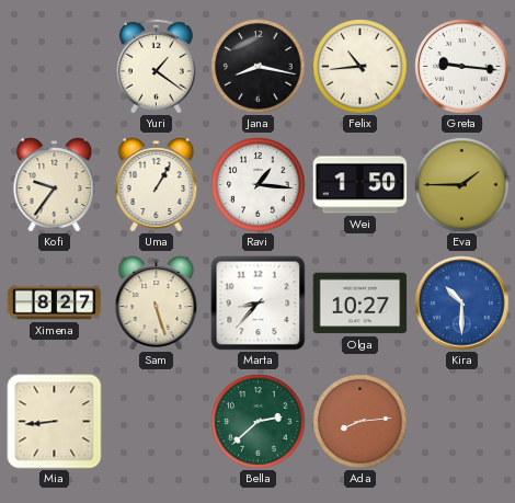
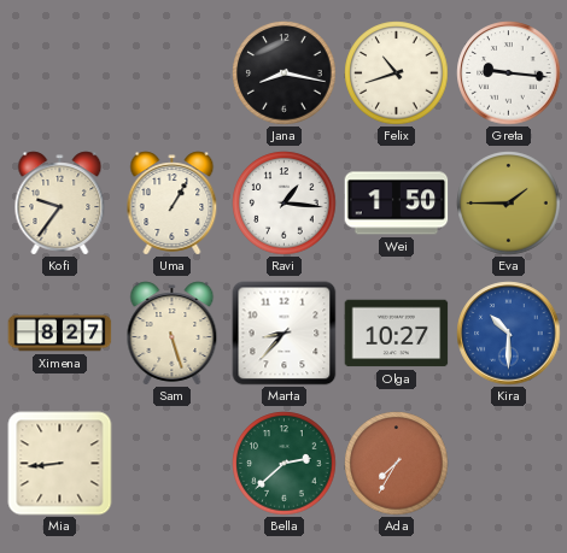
Yuri: 1:21 -> none (157, 66)
Felix: 10:44 -> 10:42 (397, 73)
Ada: 8:14 -> 7:35 (397, 464)
